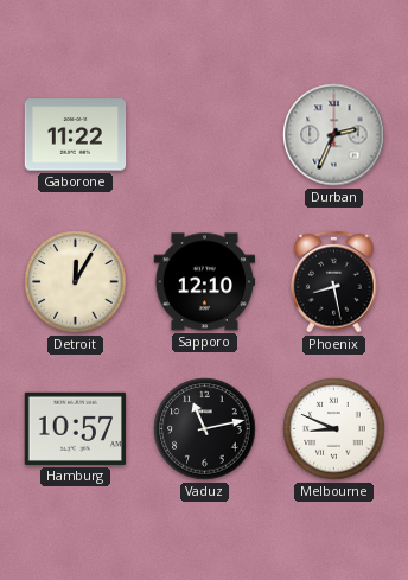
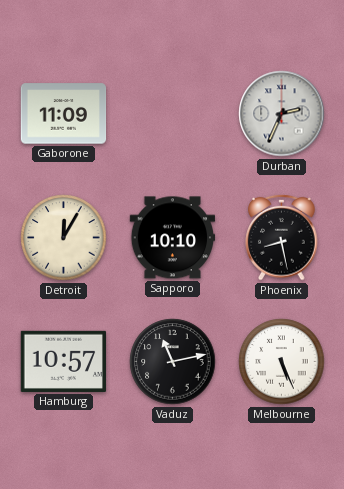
Gaborone: 11:22 -> 11:09 (64, 114)
Sapporo: 12:10 -> 10:10 (173, 238)
Melbourne: 8:49 -> 5:26 (282, 362)
